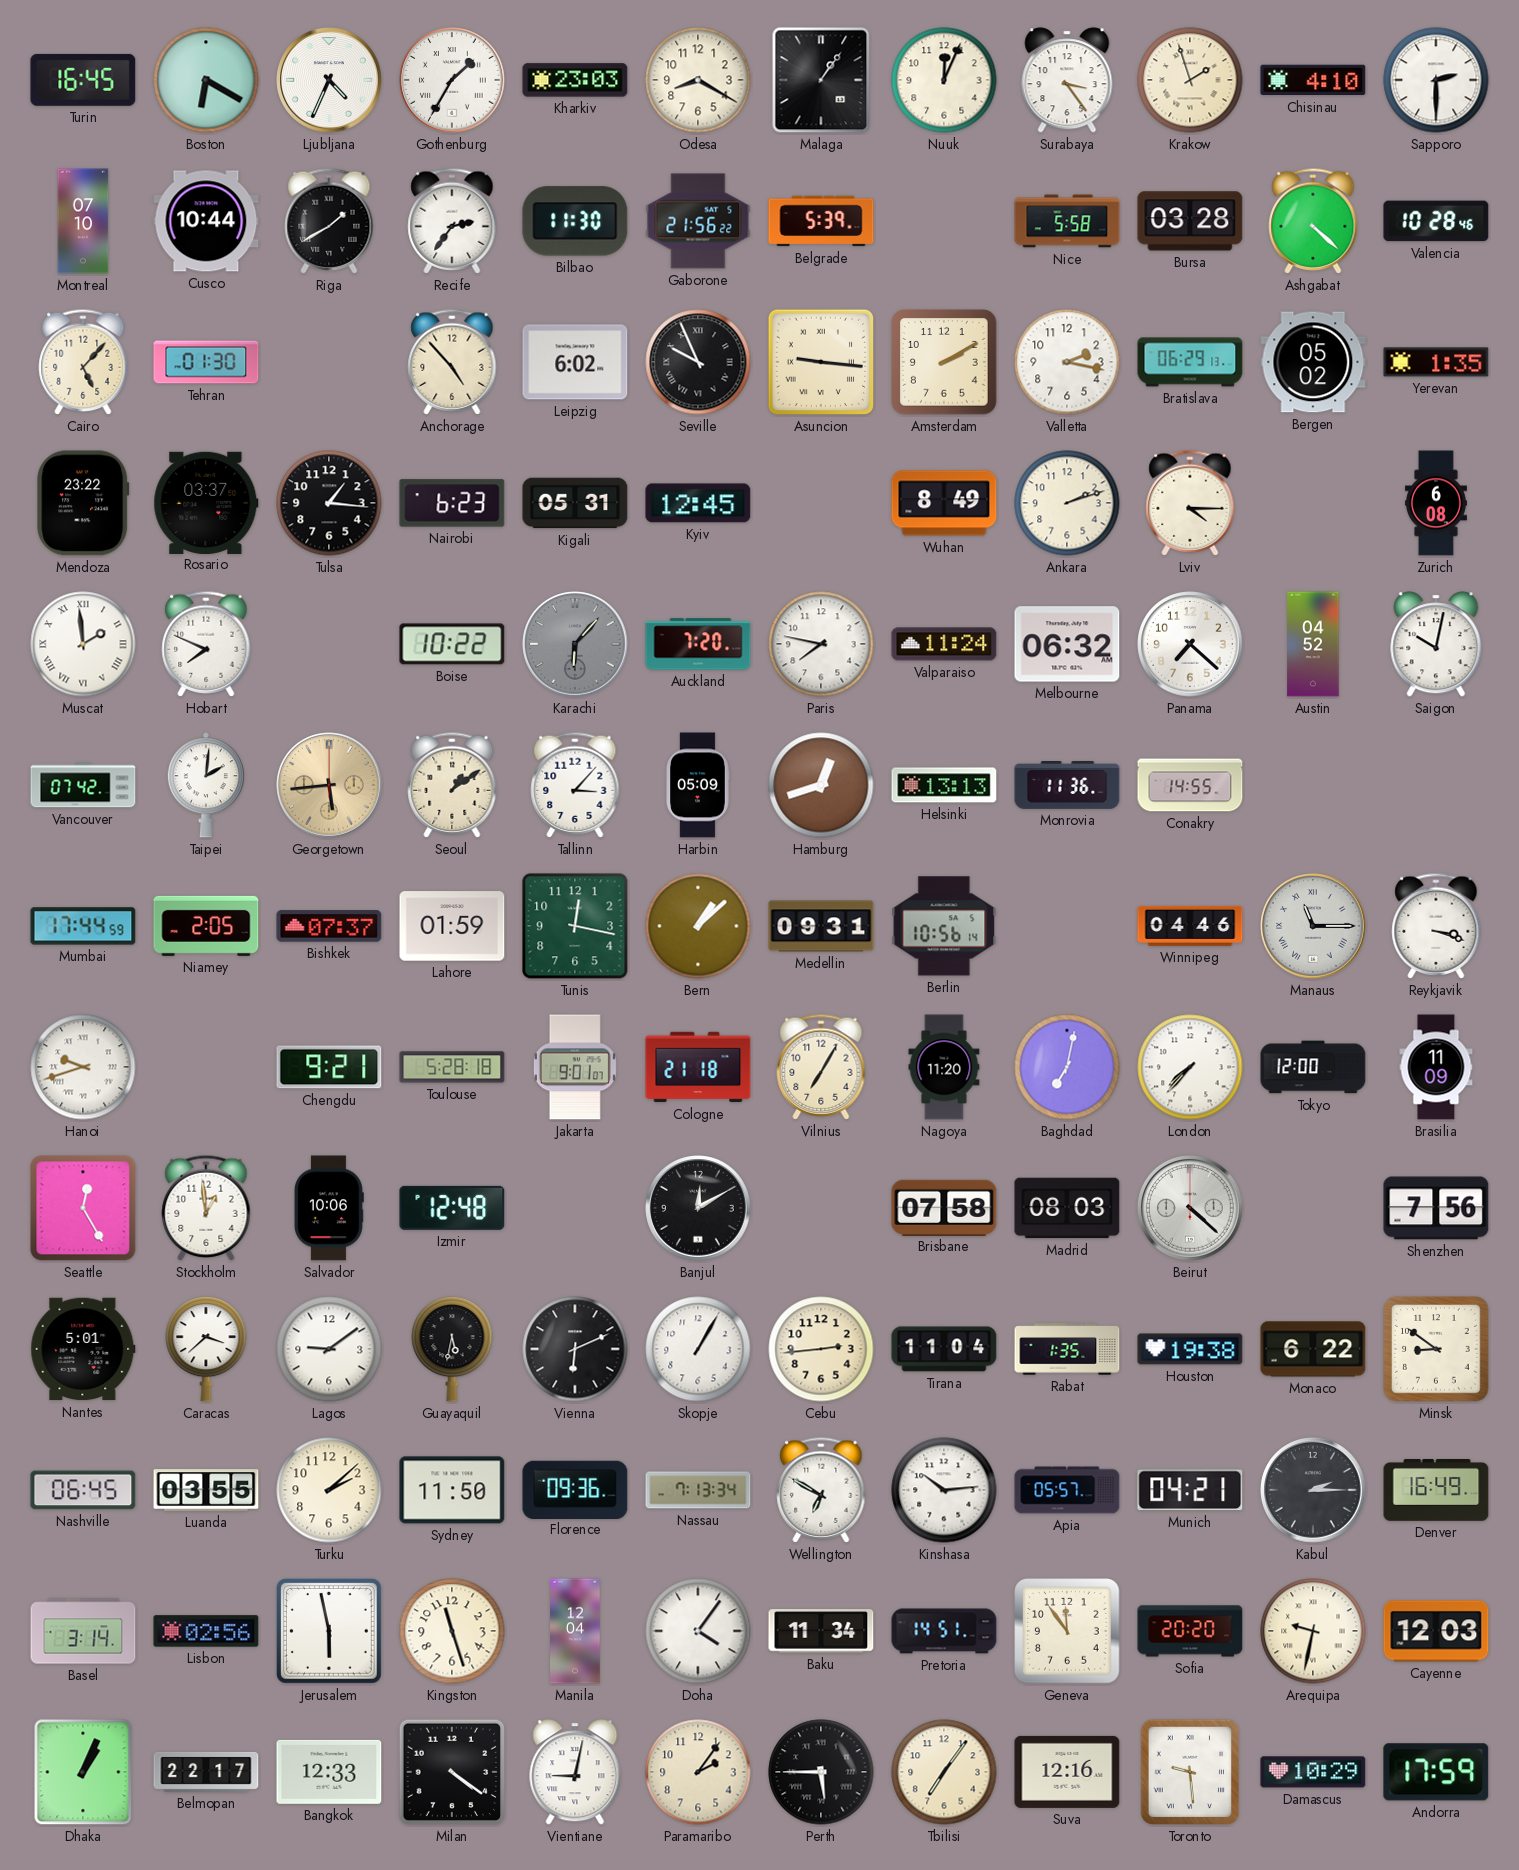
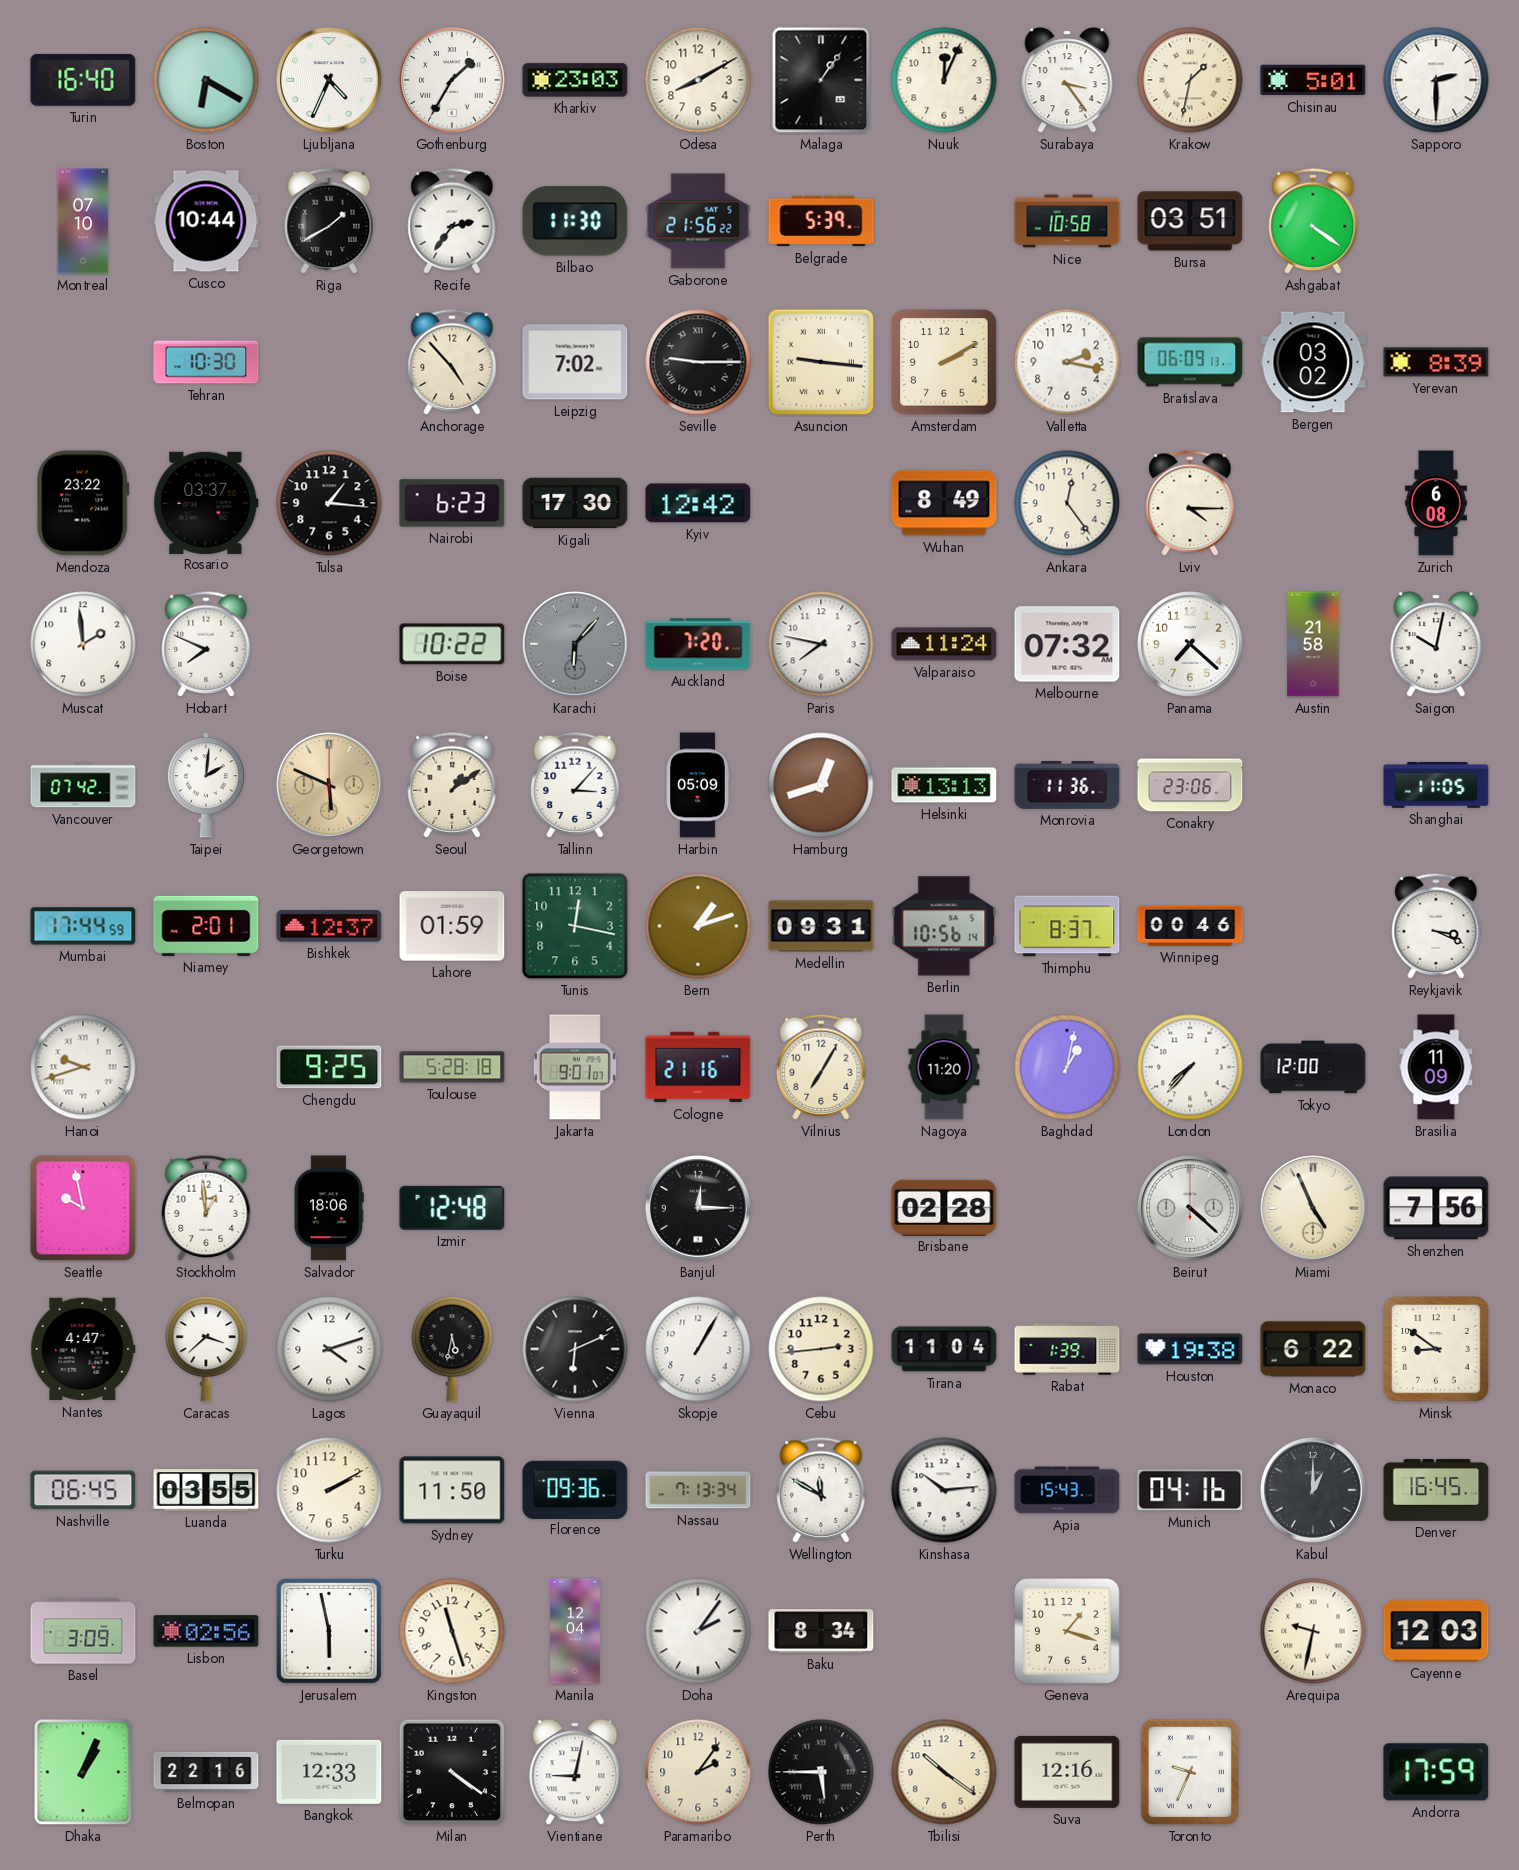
Turin: 16:45 -> 16:40 (83, 80)
Odesa: 8:20 -> 8:10 (698, 80)
Krakow: 1:57 -> 1:32 (1190, 80)
Chisinau: 4:10 -> 5:01 (1313, 80)
Nice: 5:58 -> 10:58 (1067, 221)
Bursa: 03:28 -> 03:51 (1190, 221)
Ashgabat: 4:22 -> 4:21 (1313, 221)
Valencia: 10:28 -> none (1436, 221)
Cairo: 5:07 -> none (83, 362)
Tehran: 01:30 -> 10:30 (206, 362)
Leipzig: 6:02 -> 7:02 (575, 362)
Seville: 9:56 -> 9:15 (698, 362)
Bratislava: 06:29 -> 06:09 (1190, 362)
Bergen: 05:02 -> 03:02 (1313, 362)
Yerevan: 1:35 -> 8:39 (1436, 362)
Kigali: 05:31 -> 17:30 (575, 503)
Kyiv: 12:45 -> 12:42 (698, 503)
Ankara: 2:12 -> 12:24 (1067, 503)
Muscat numerals: Roman -> Arabic (83, 644)
Melbourne: 06:32 -> 07:32 (1067, 644)
Austin: 04:52 -> 21:58 (1313, 644)
Georgetown: 5:44 -> 5:49 (329, 785)
Conakry: 14:55 -> 23:06 (1190, 785)
Shanghai: none -> 11:05 (1436, 786)
Niamey: 2:05 -> 2:01 (206, 926)
Bishkek: 07:37 -> 12:37 (329, 926)
Bern: 1:08 -> 1:12 (698, 926)
Thimphu: none -> 8:37 (1067, 926)
Winnipeg: 04:46 -> 00:46 (1190, 926)
Manaus: 11:15 -> none (1313, 926)
Reykjavik: 3:18 -> 3:19 (1436, 926)
Chengdu: 9:21 -> 9:25 (329, 1067)
Cologne: 21:18 -> 21:16 (698, 1067)
Baghdad: 7:02 -> 1:02 (1067, 1067)
Seattle: 12:25 -> 9:58 (83, 1208)
Salvador: 10:06 -> 18:06 (329, 1208)
Banjul: 12:10 -> 12:15 (698, 1208)
Brisbane: 07:58 -> 02:28 (944, 1207)
Madrid: 08:03 -> none (1067, 1208)
Miami: none -> 4:56 (1313, 1208)
Nantes: 5:01 -> 4:47 (83, 1349)
Lagos: 9:09 -> 4:12 (329, 1349)
Rabat: 1:35 -> 1:39 (1067, 1349)
Turku: 2:08 -> 2:10 (329, 1490)
Wellington: 6:50 -> 11:50 (821, 1490)
Apia: 05:57 -> 15:43 (1067, 1490)
Munich: 04:21 -> 04:16 (1190, 1490)
Kabul: 2:15 -> 1:00 (1313, 1490)
Denver: 16:49 -> 16:45 (1436, 1491)
Basel: 3:14 -> 3:09 (83, 1631)
Doha: 4:06 -> 2:06 (698, 1631)
Baku: 11:34 -> 8:34 (821, 1631)
Pretoria: 14:51 -> none (944, 1631)
Geneva: 11:54 -> 1:18 (1067, 1631)
Sofia: 20:20 -> none (1190, 1631)
Belmopan: 22:17 -> 22:16 (206, 1772)
Tbilisi: 7:06 -> 10:21 (944, 1772)
Toronto: 9:29 -> 9:34 (1189, 1772)
Damascus: 10:29 -> none (1313, 1772)
